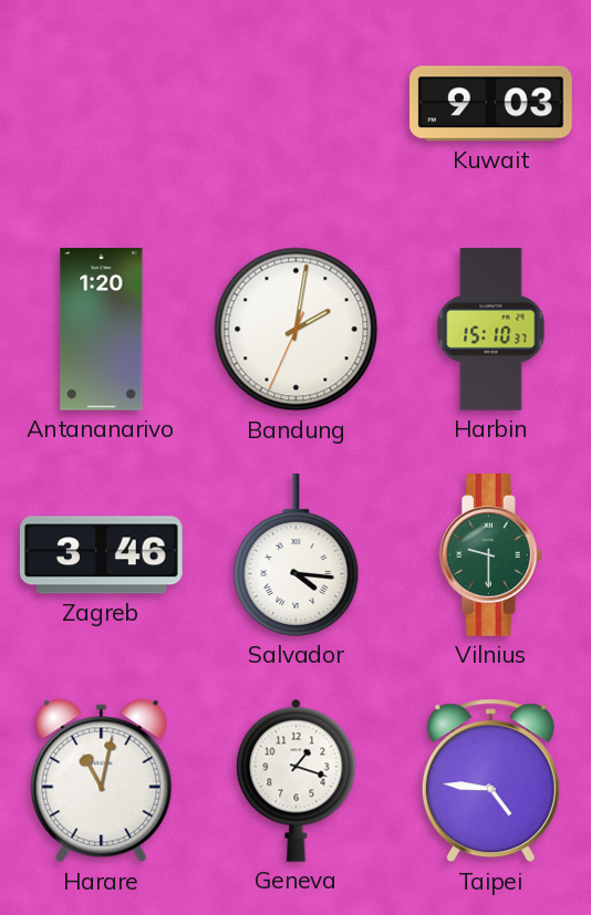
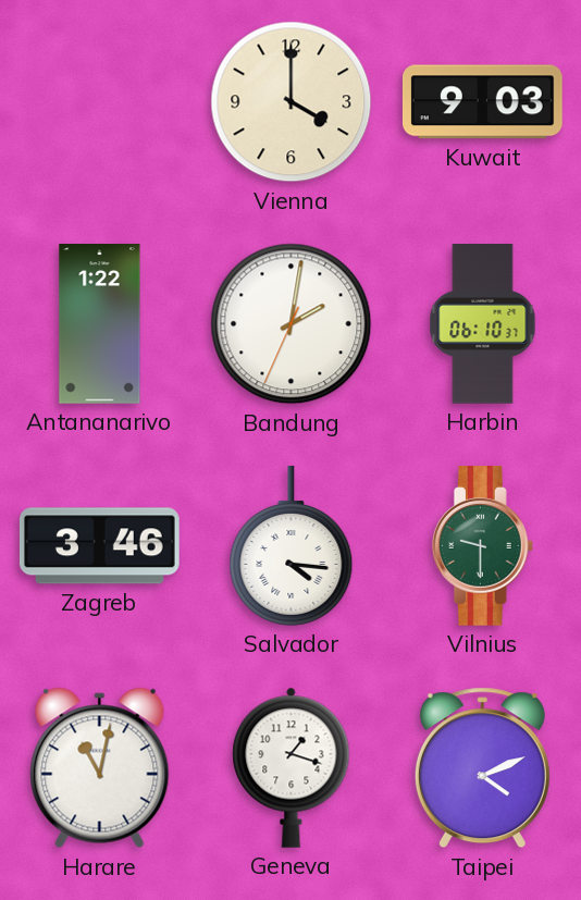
Vienna: none -> 4:00 (292, 102)
Antananarivo: 1:20 -> 1:22 (100, 324)
Harbin: 15:10 -> 06:10 (483, 324)
Taipei: 4:46 -> 4:11 (482, 768)
